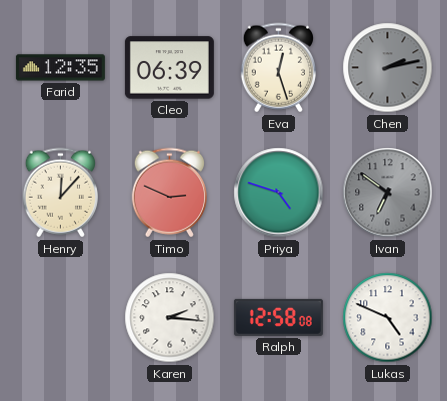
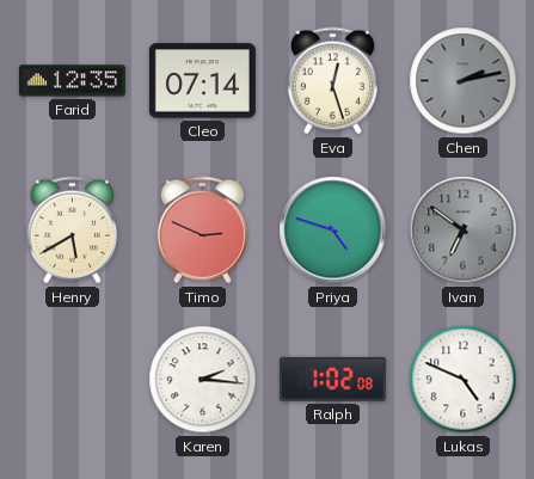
Cleo: 06:39 -> 07:14 (202, 81)
Henry: 12:07 -> 5:40 (72, 231)
Ralph: 12:58 -> 1:02 (332, 379)
